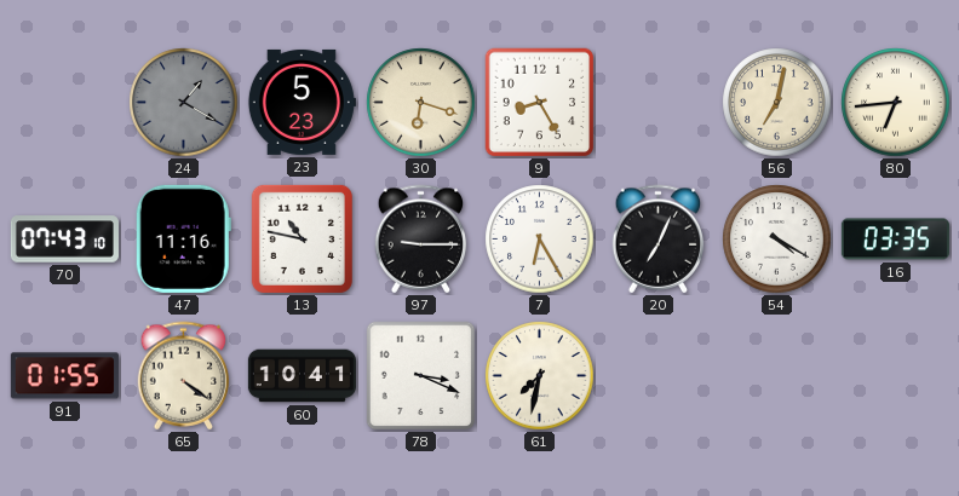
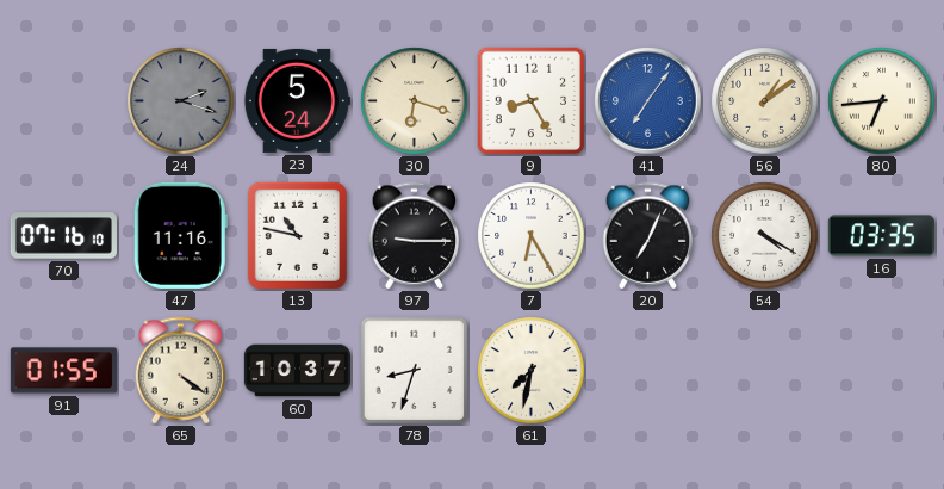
24: 1:20 -> 2:18 (181, 101)
23: 5:23 -> 5:24 (297, 100)
41: none -> 7:06 (648, 101)
56: 7:02 -> 1:09 (765, 101)
70: 07:43 -> 07:16 (63, 236)
60: 10:41 -> 10:37 (297, 371)
78: 3:19 -> 8:33 (415, 371)
